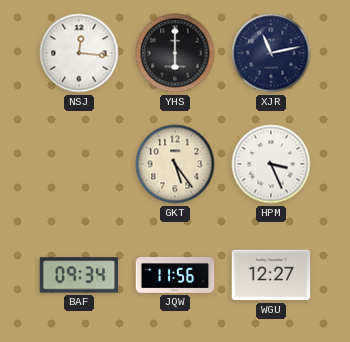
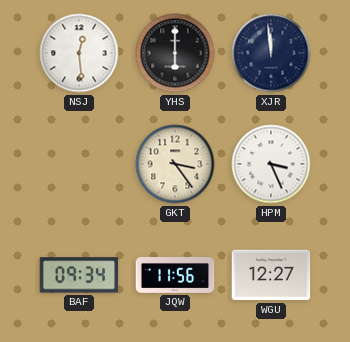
NSJ: 12:16 -> 12:29 (79, 53)
XJR: 11:13 -> 11:59 (271, 53)
GKT: 5:24 -> 3:24 (175, 164)
